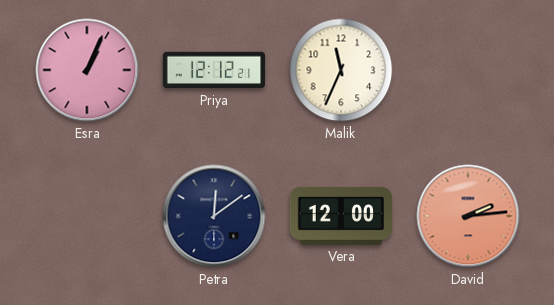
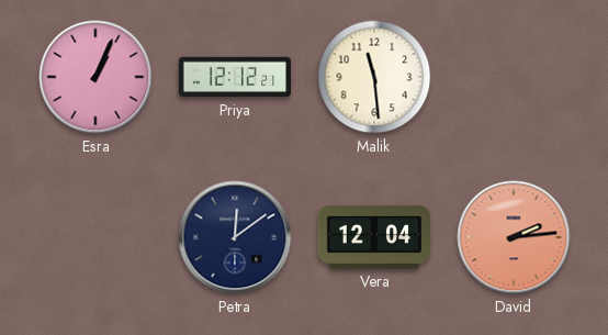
Malik: 11:34 -> 11:29 (374, 77)
Vera: 12:00 -> 12:04 (374, 237)
